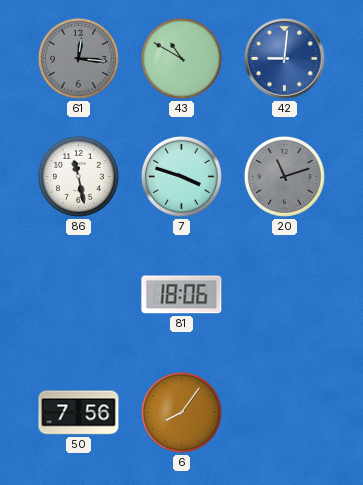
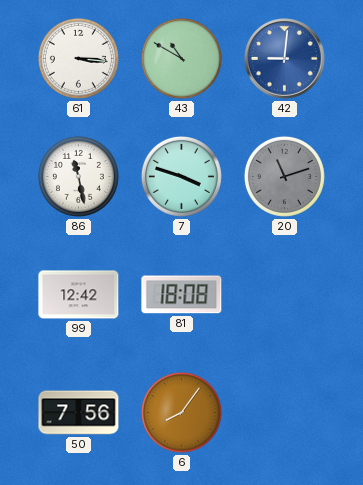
61: 12:16 -> 3:16 (78, 58)
61 dial: grey -> white (78, 58)
99: none -> 12:42 (79, 295)
81: 18:06 -> 18:08 (182, 295)
